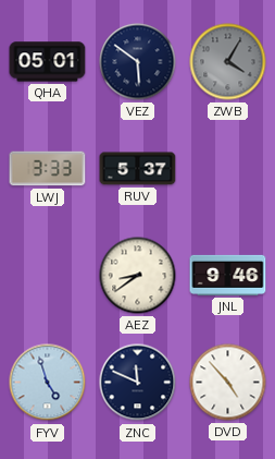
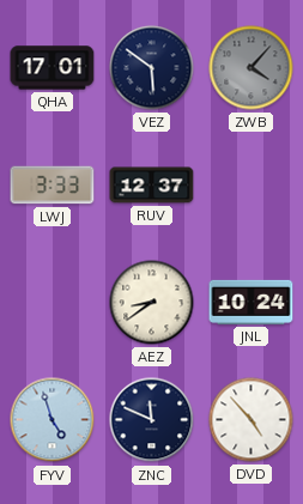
QHA: 05:01 -> 17:01 (53, 68)
ZWB: 4:05 -> 4:07 (252, 68)
RUV: 5:37 -> 12:37 (152, 186)
JNL: 9:46 -> 10:24 (252, 302)
